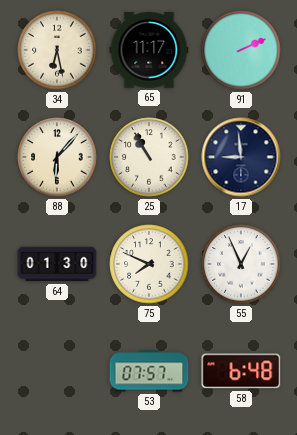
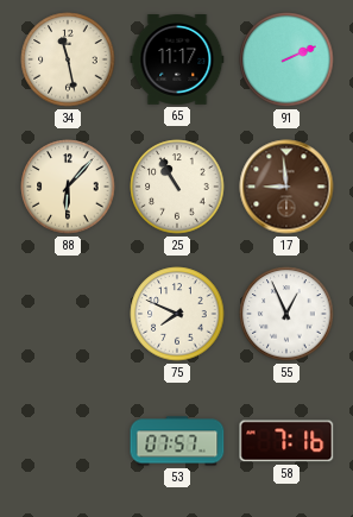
34: 6:28 -> 11:28 (68, 59)
17 dial: navy -> brown (286, 187)
64: 01:30 -> none (57, 264)
58: 6:48 -> 7:16 (286, 441)
